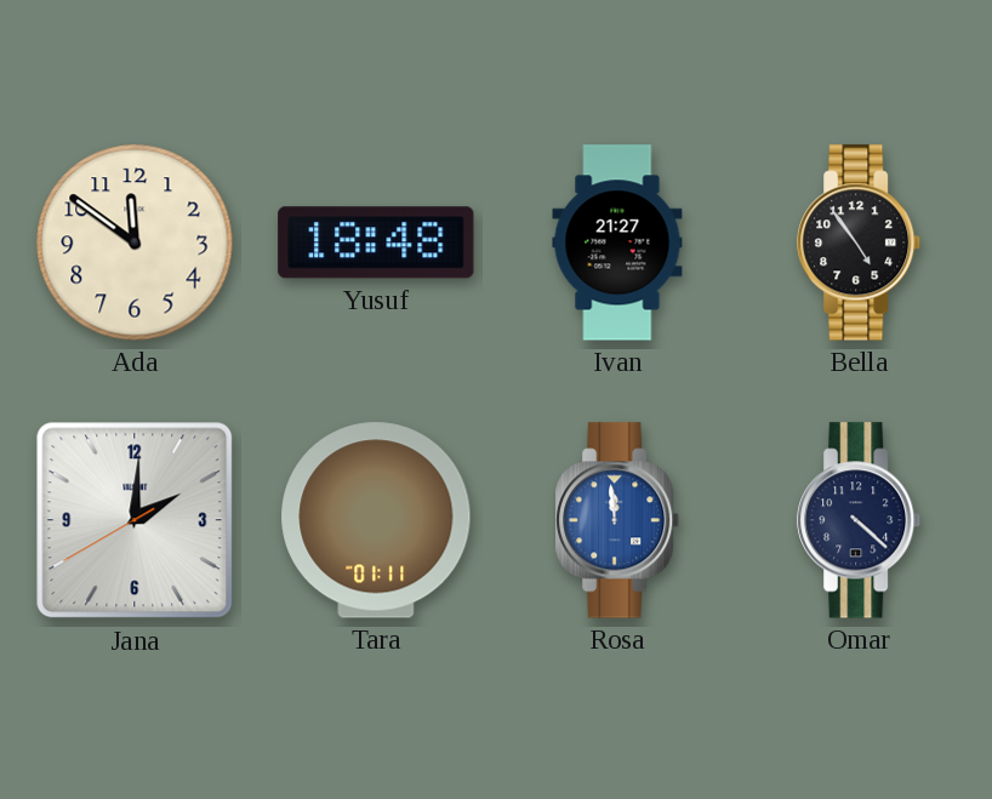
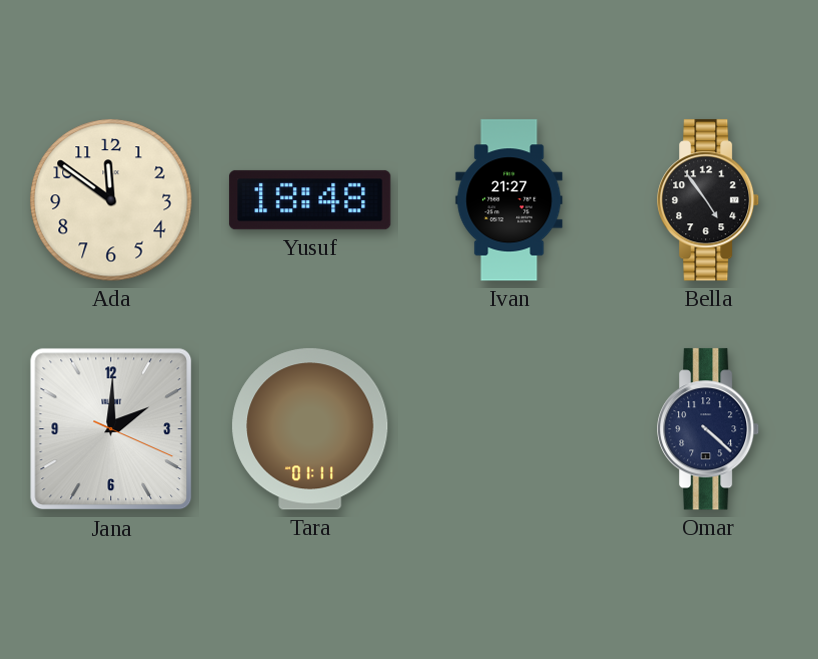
Jana: 2:00:40 -> 2:00:19 (111, 429)
Rosa: 11:59 -> none (618, 520)
